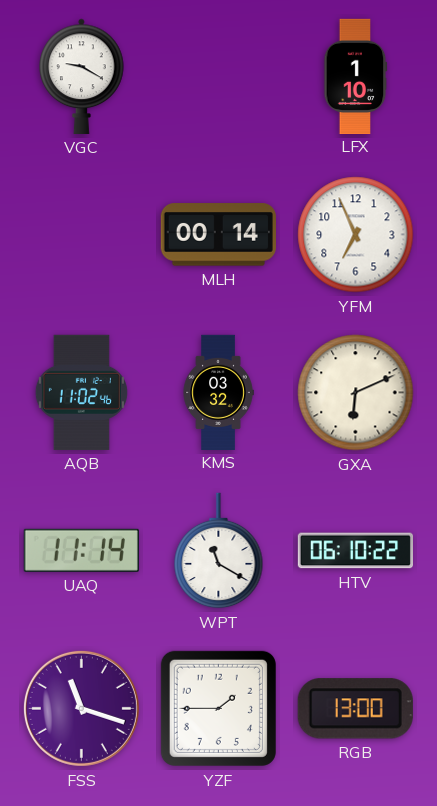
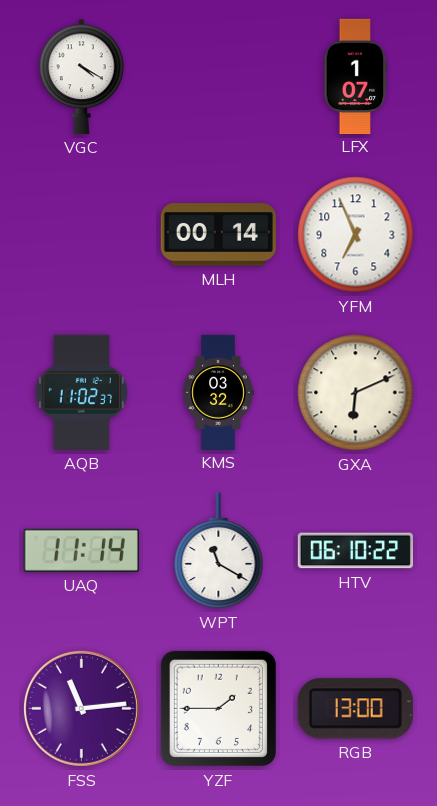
VGC: 9:20 -> 4:20 (82, 76)
LFX: 1:10 -> 1:07 (355, 76)
AQB: 11:02:46 -> 11:02:37 (81, 392)
FSS: 11:18 -> 11:14 (81, 708)
